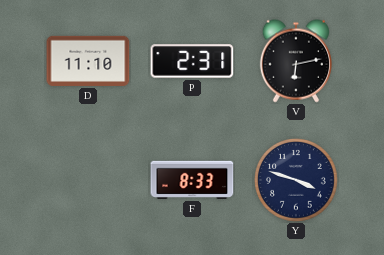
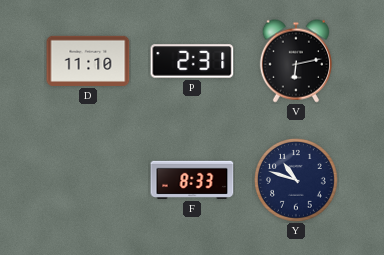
Y: 3:48 -> 10:48 (297, 181)
